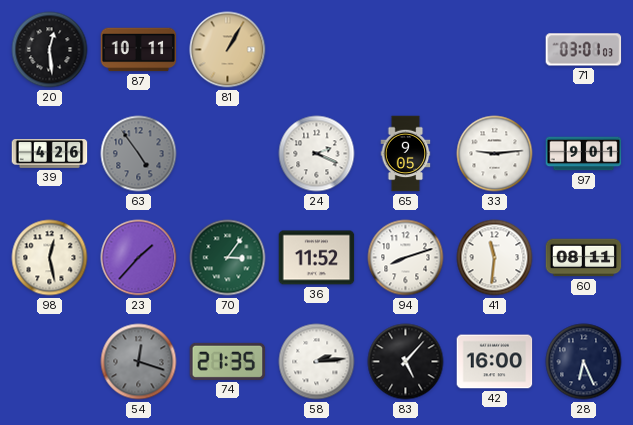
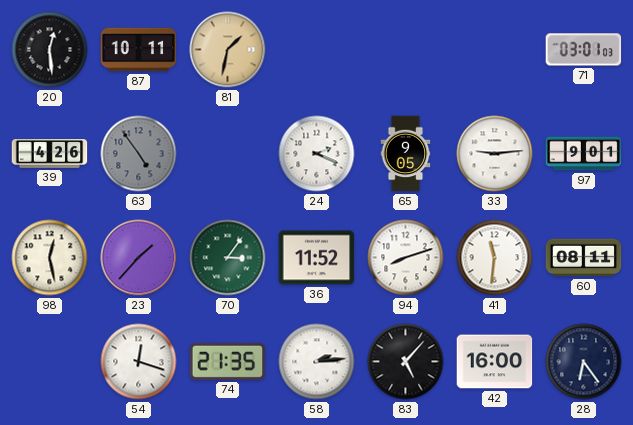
81: 1:05 -> 1:32 (228, 50)
54 dial: grey -> white (139, 362)
28: 6:26 -> 6:24 (584, 362)
